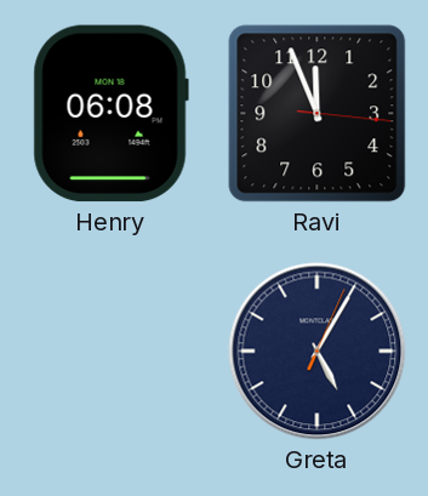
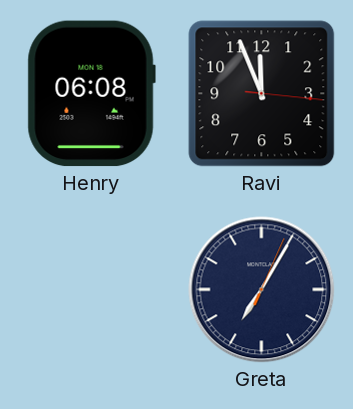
Greta: 5:05 -> 7:05 (262, 290)
